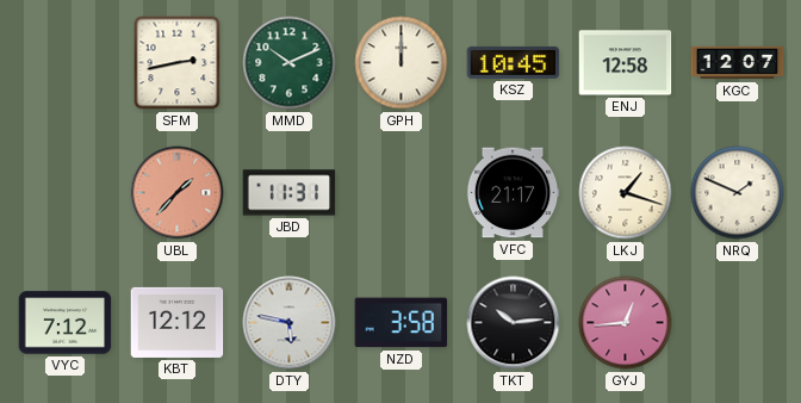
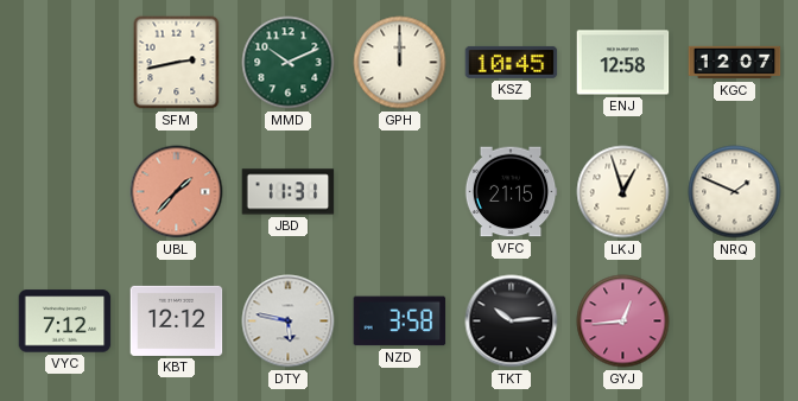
VFC: 21:17 -> 21:15 (511, 192)
LKJ: 1:18 -> 12:57 (623, 192)
